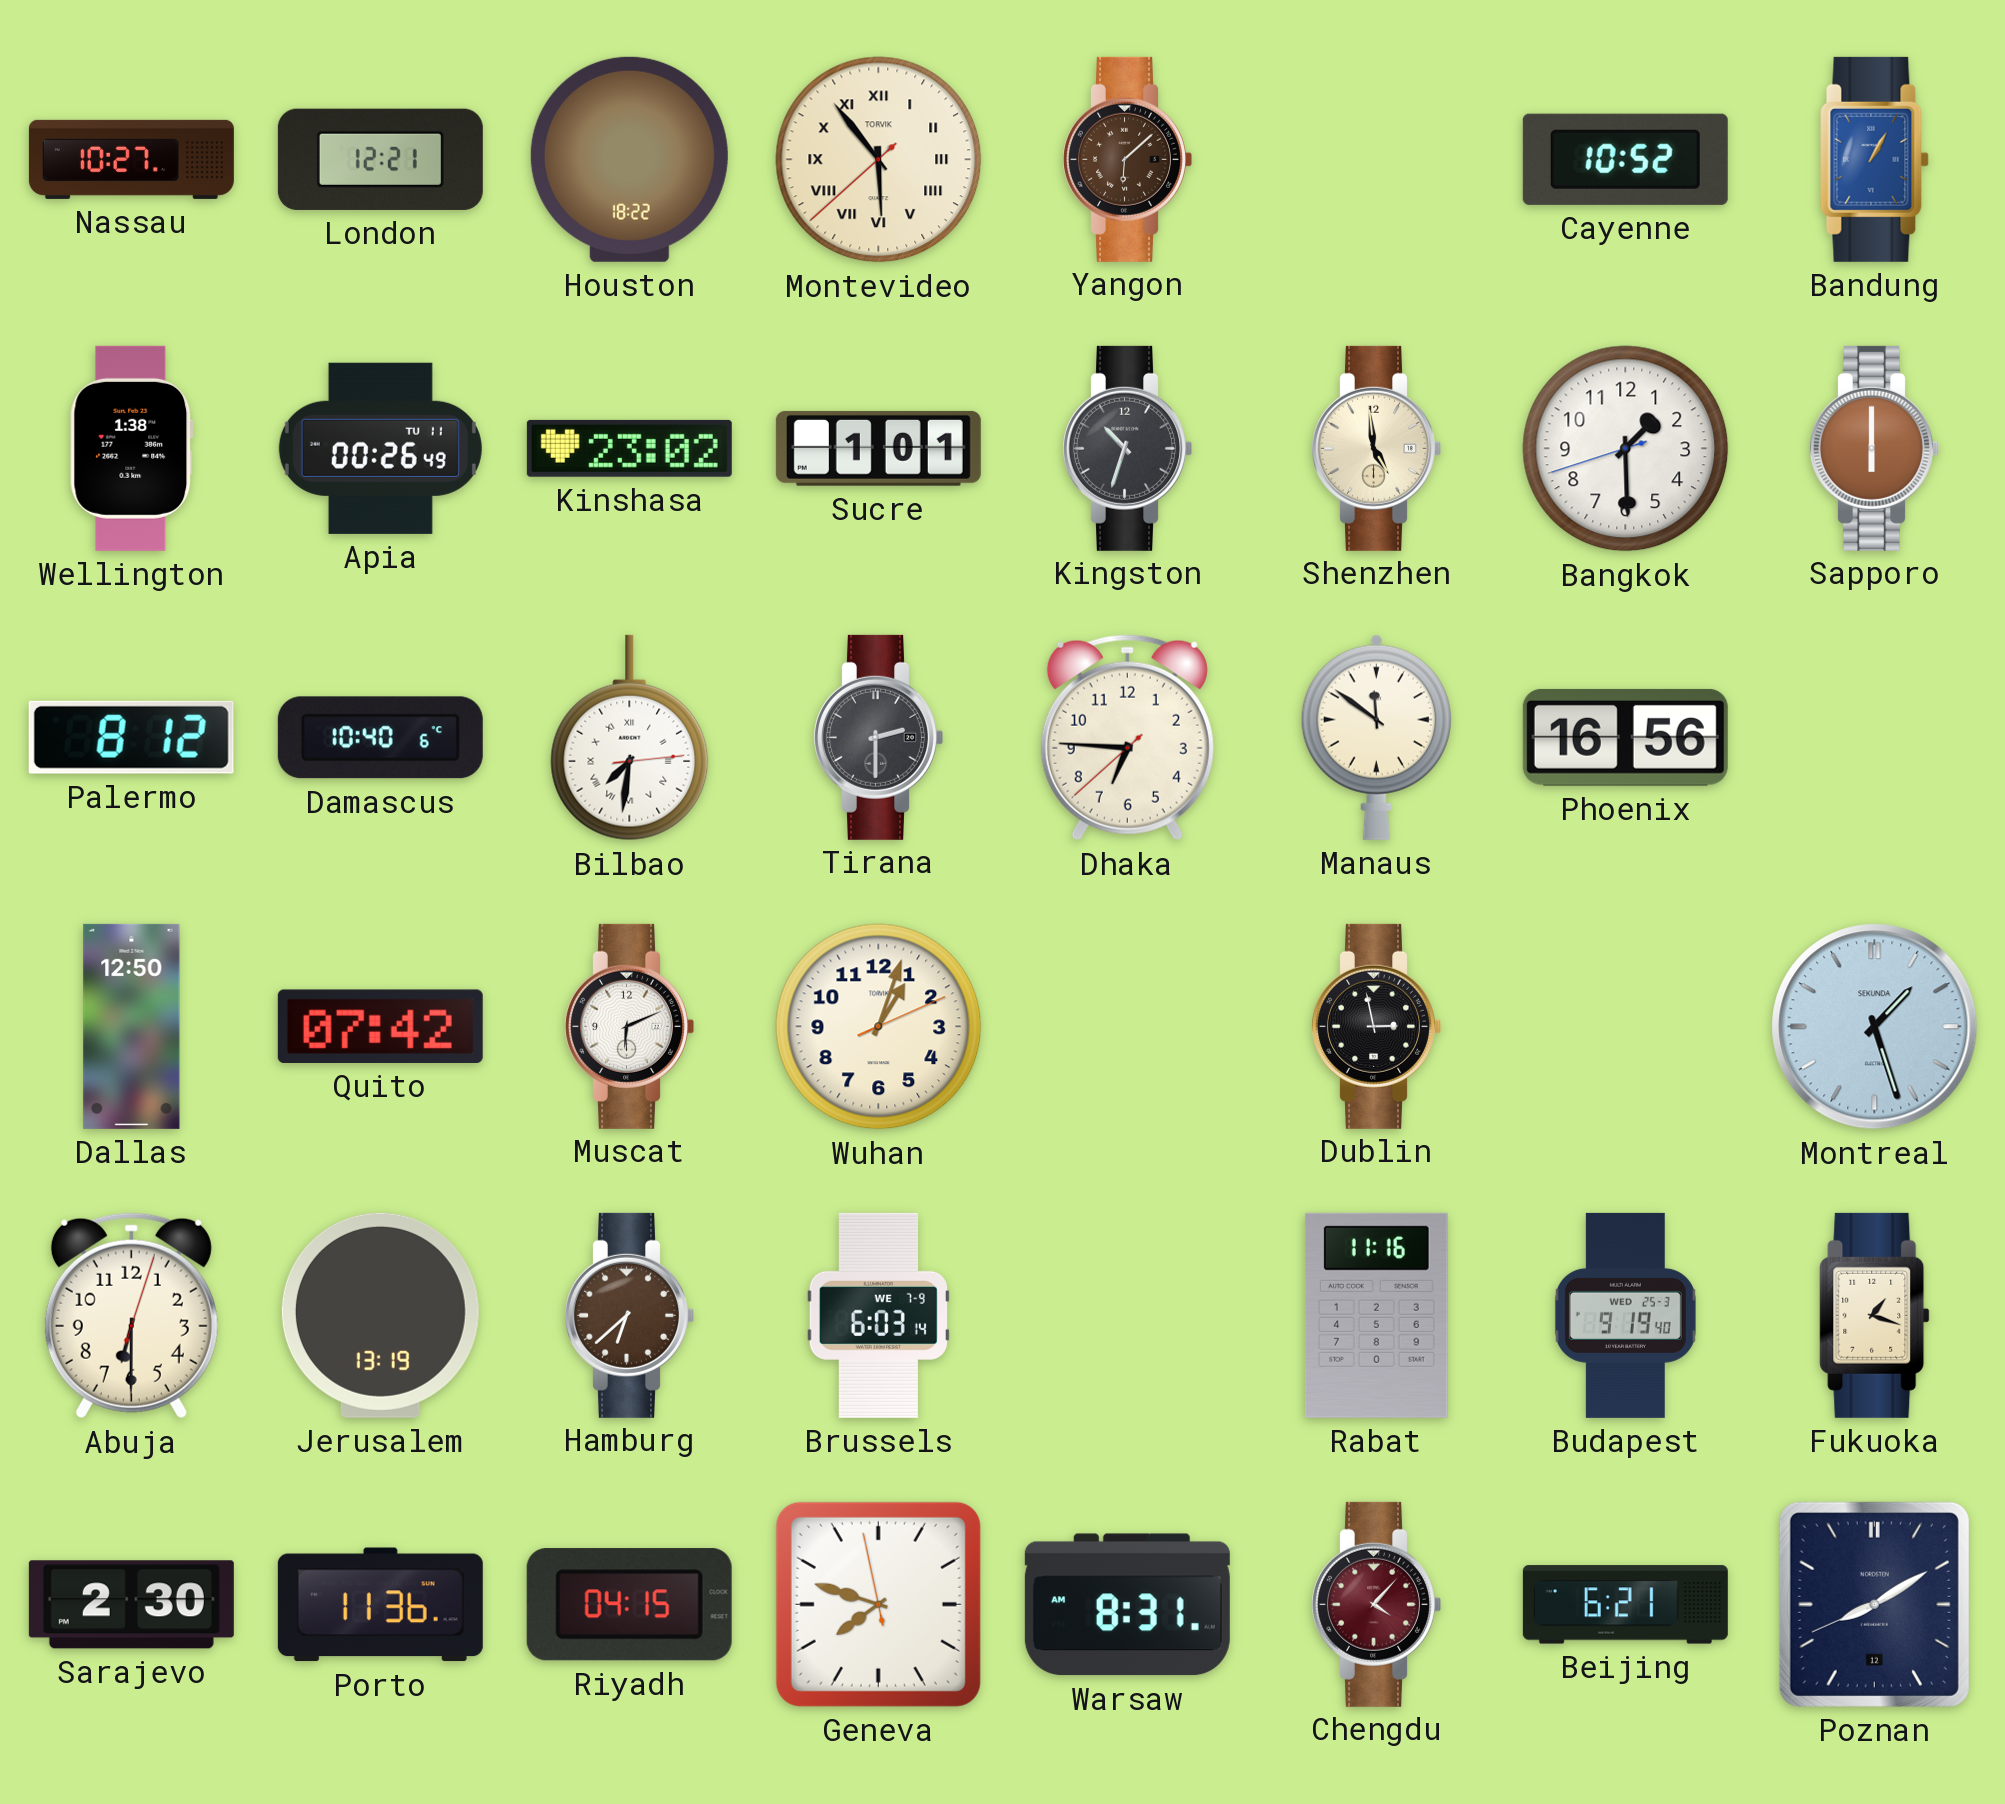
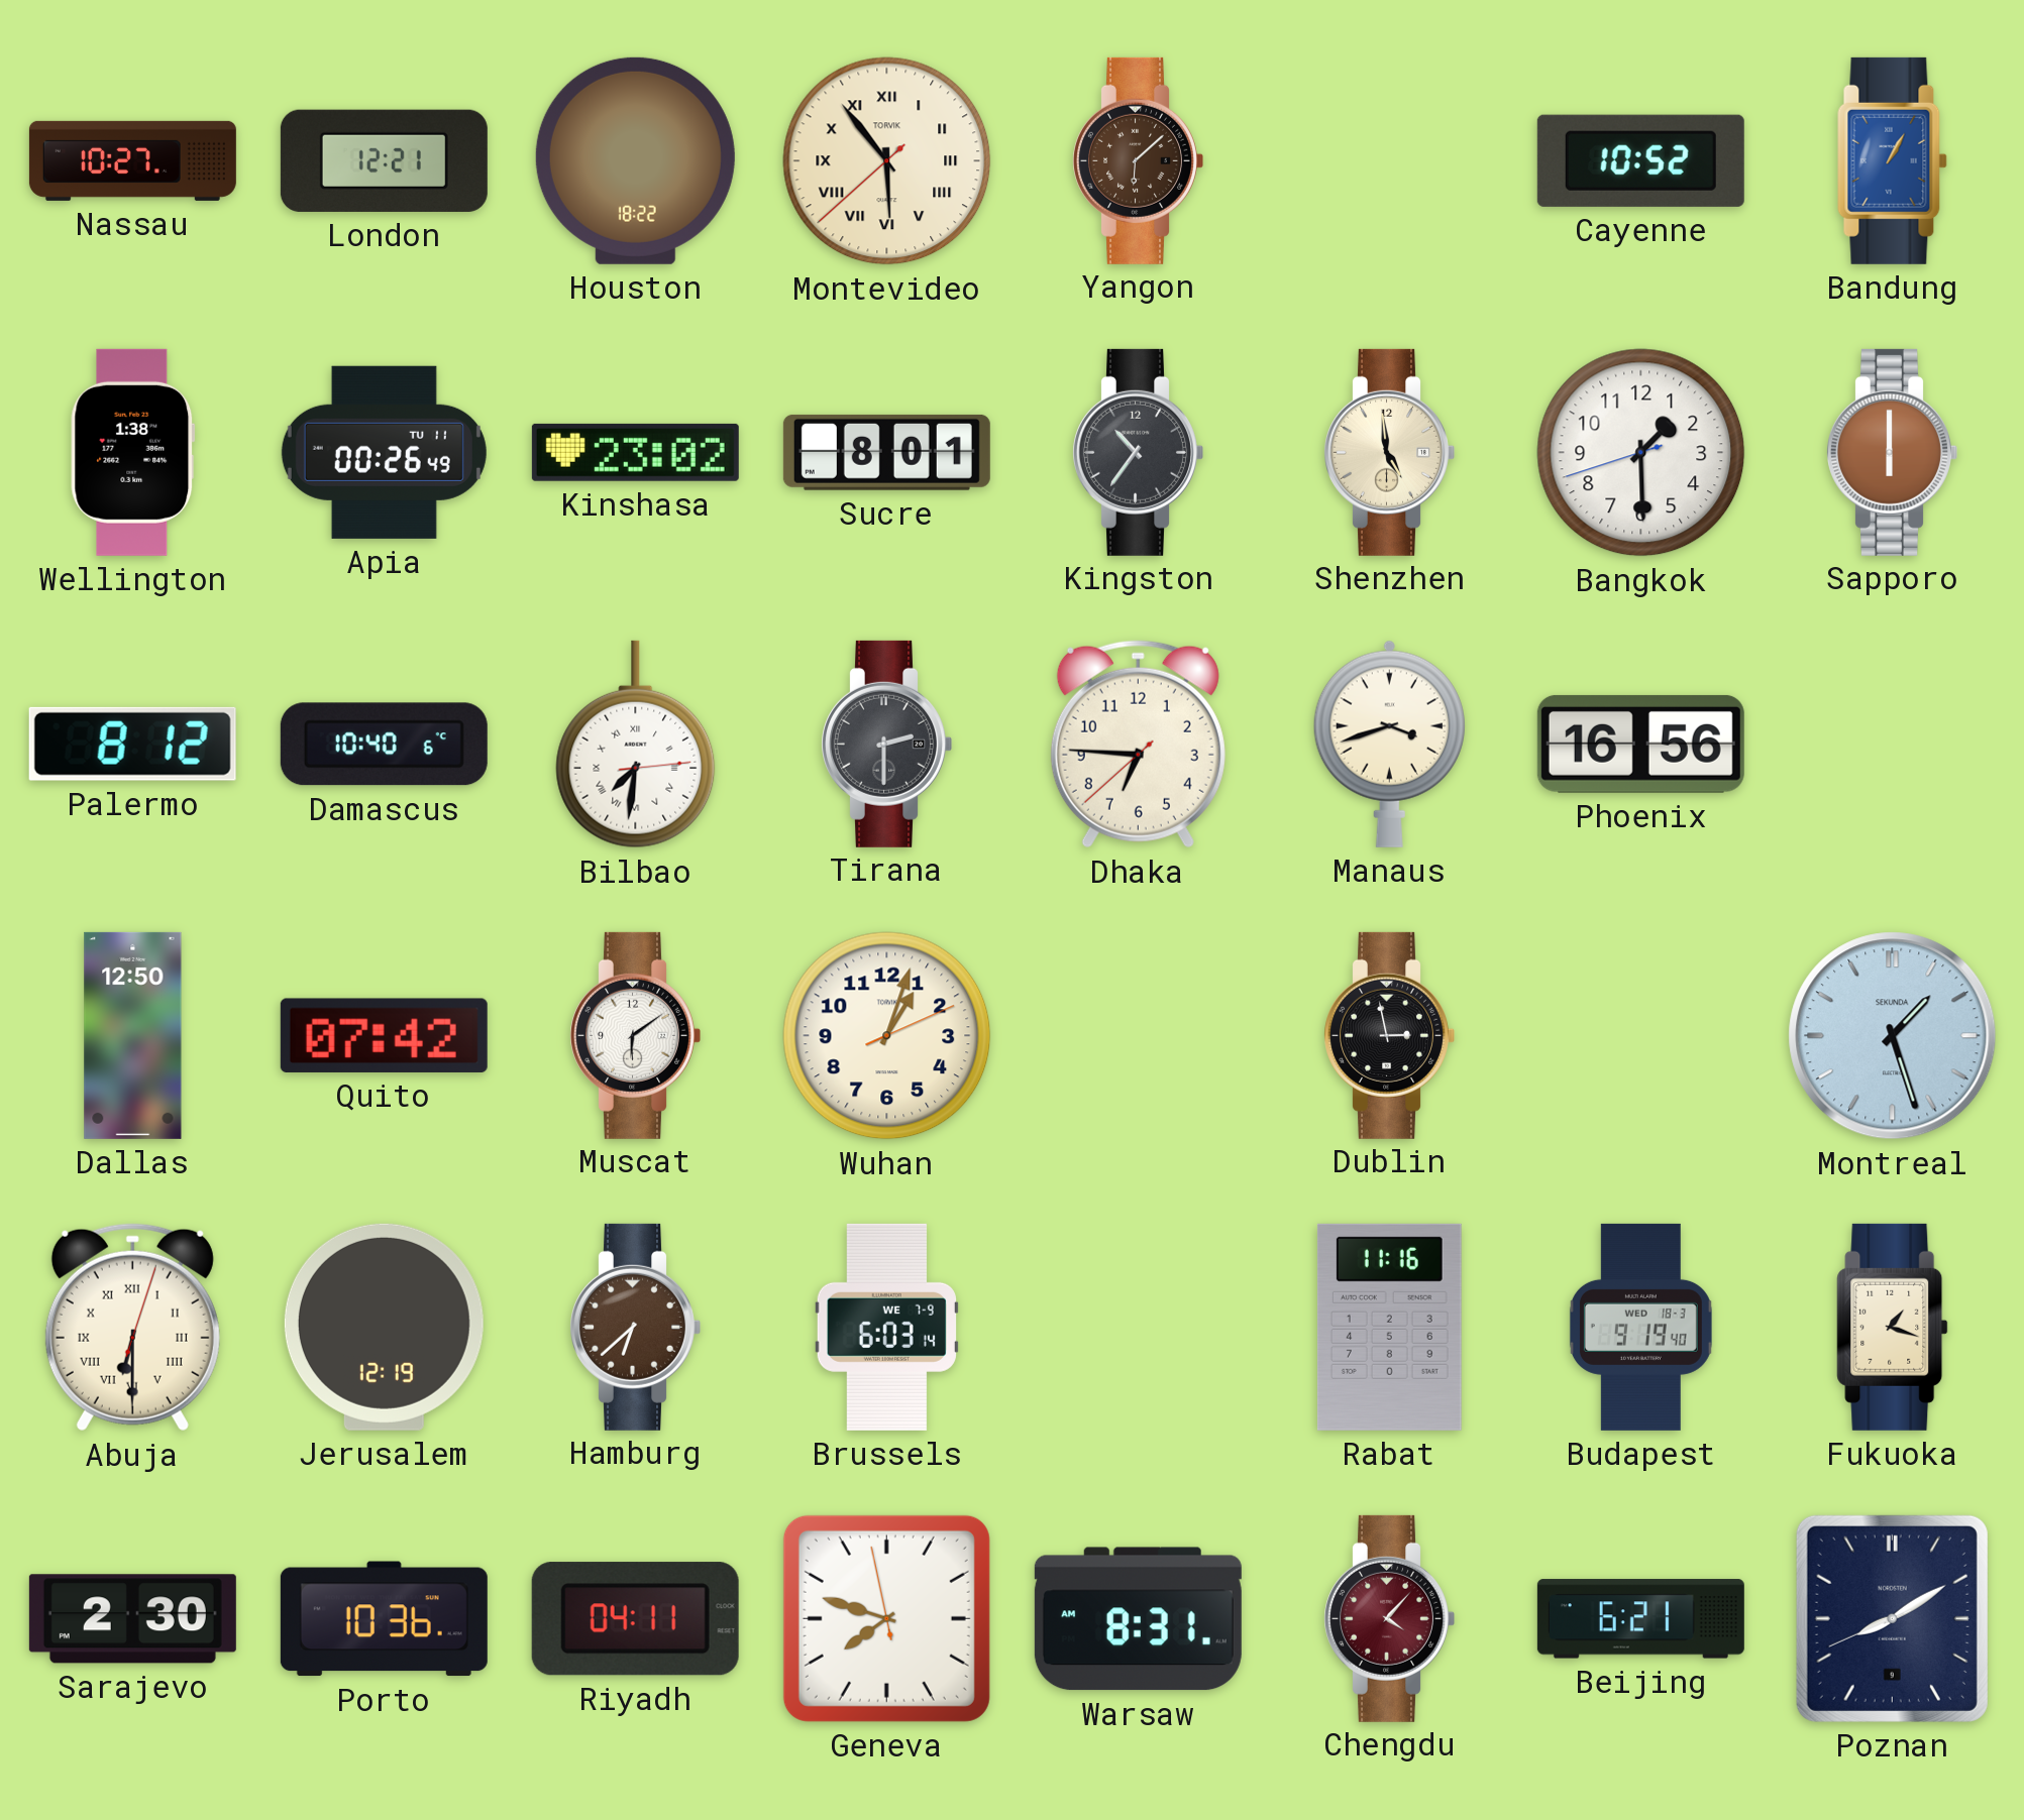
Sucre: 1:01 -> 8:01 (886, 452)
Kingston: 10:33 -> 10:36 (1138, 452)
Manaus: 11:51 -> 3:42 (1389, 744)
Muscat: 6:11 -> 6:09 (635, 1035)
Abuja numerals: Arabic -> Roman (132, 1328)
Jerusalem: 13:19 -> 12:19 (384, 1327)
Budapest date: WED 25-3 -> WED 18-3 (1640, 1327)
Porto: 11:36 -> 10:36 (384, 1619)
Riyadh: 04:15 -> 04:11 (635, 1619)
Poznan date: 12 -> 9 (1892, 1618)
